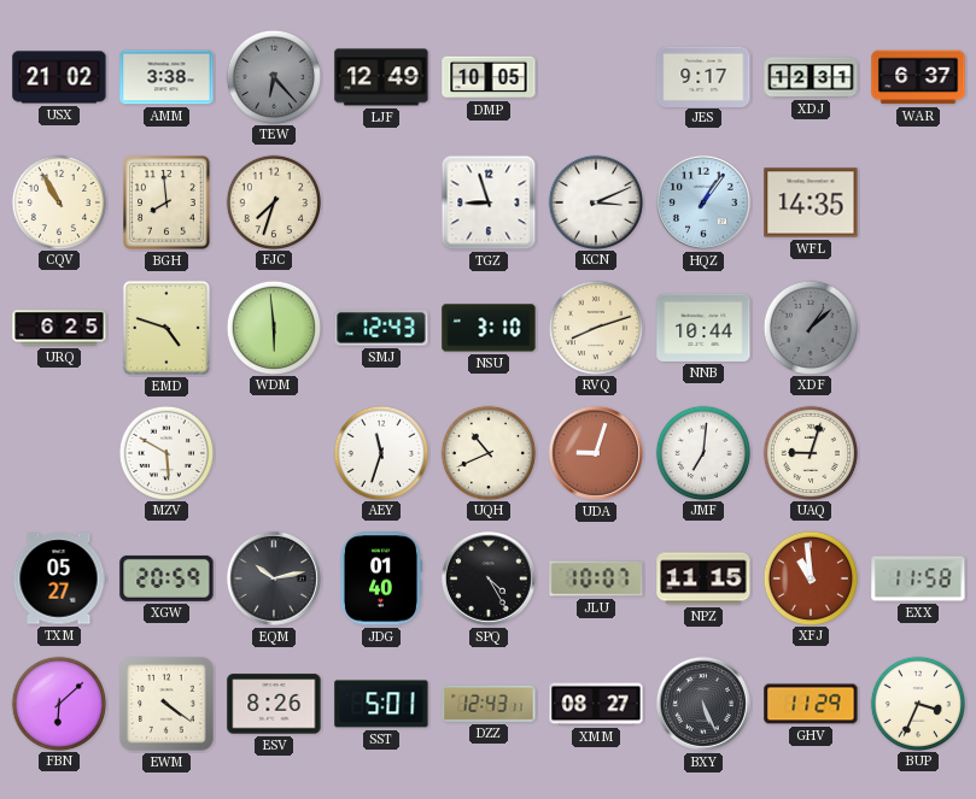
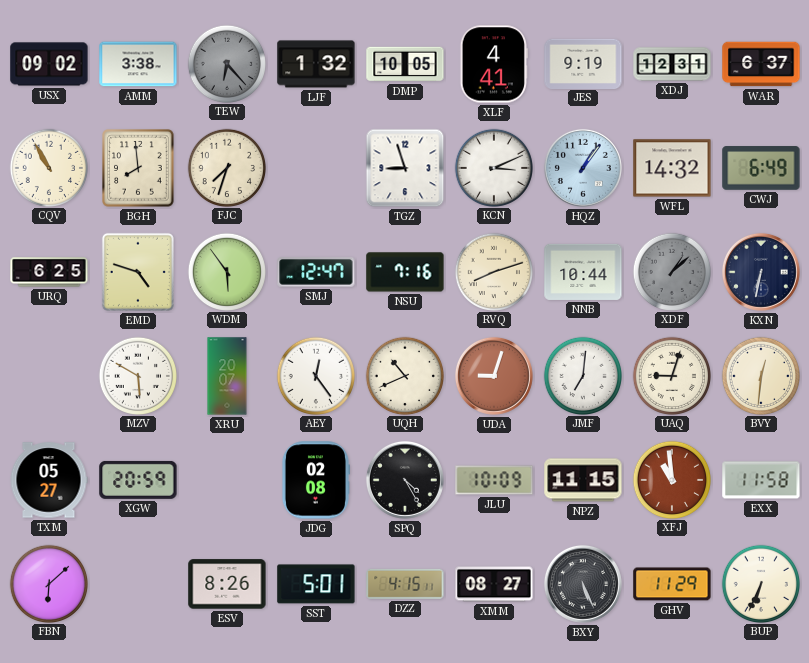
USX: 21:02 -> 09:02 (49, 64)
LJF: 12:49 -> 1:32 (316, 64)
XLF: none -> 4:41 (494, 64)
JES: 9:17 -> 9:19 (583, 63)
WFL: 14:35 -> 14:32 (672, 168)
CWJ: none -> 6:49 (761, 168)
WDM: 5:59 -> 5:54 (226, 271)
SMJ: 12:43 -> 12:47 (316, 272)
NSU: 3:10 -> 7:16 (405, 272)
KXN: none -> 6:32 (761, 272)
XRU: none -> 20:07 (227, 376)
AEY: 11:33 -> 12:24 (315, 375)
BVY: none -> 12:31 (760, 375)
EQM: 10:13 -> none (274, 578)
JDG: 01:40 -> 02:08 (315, 480)
JLU: 10:07 -> 10:09 (494, 480)
EWM: 4:21 -> none (166, 704)
DZZ: 12:43 -> 4:15 (405, 584)
BUP: 3:34 -> 6:34 (760, 583)
